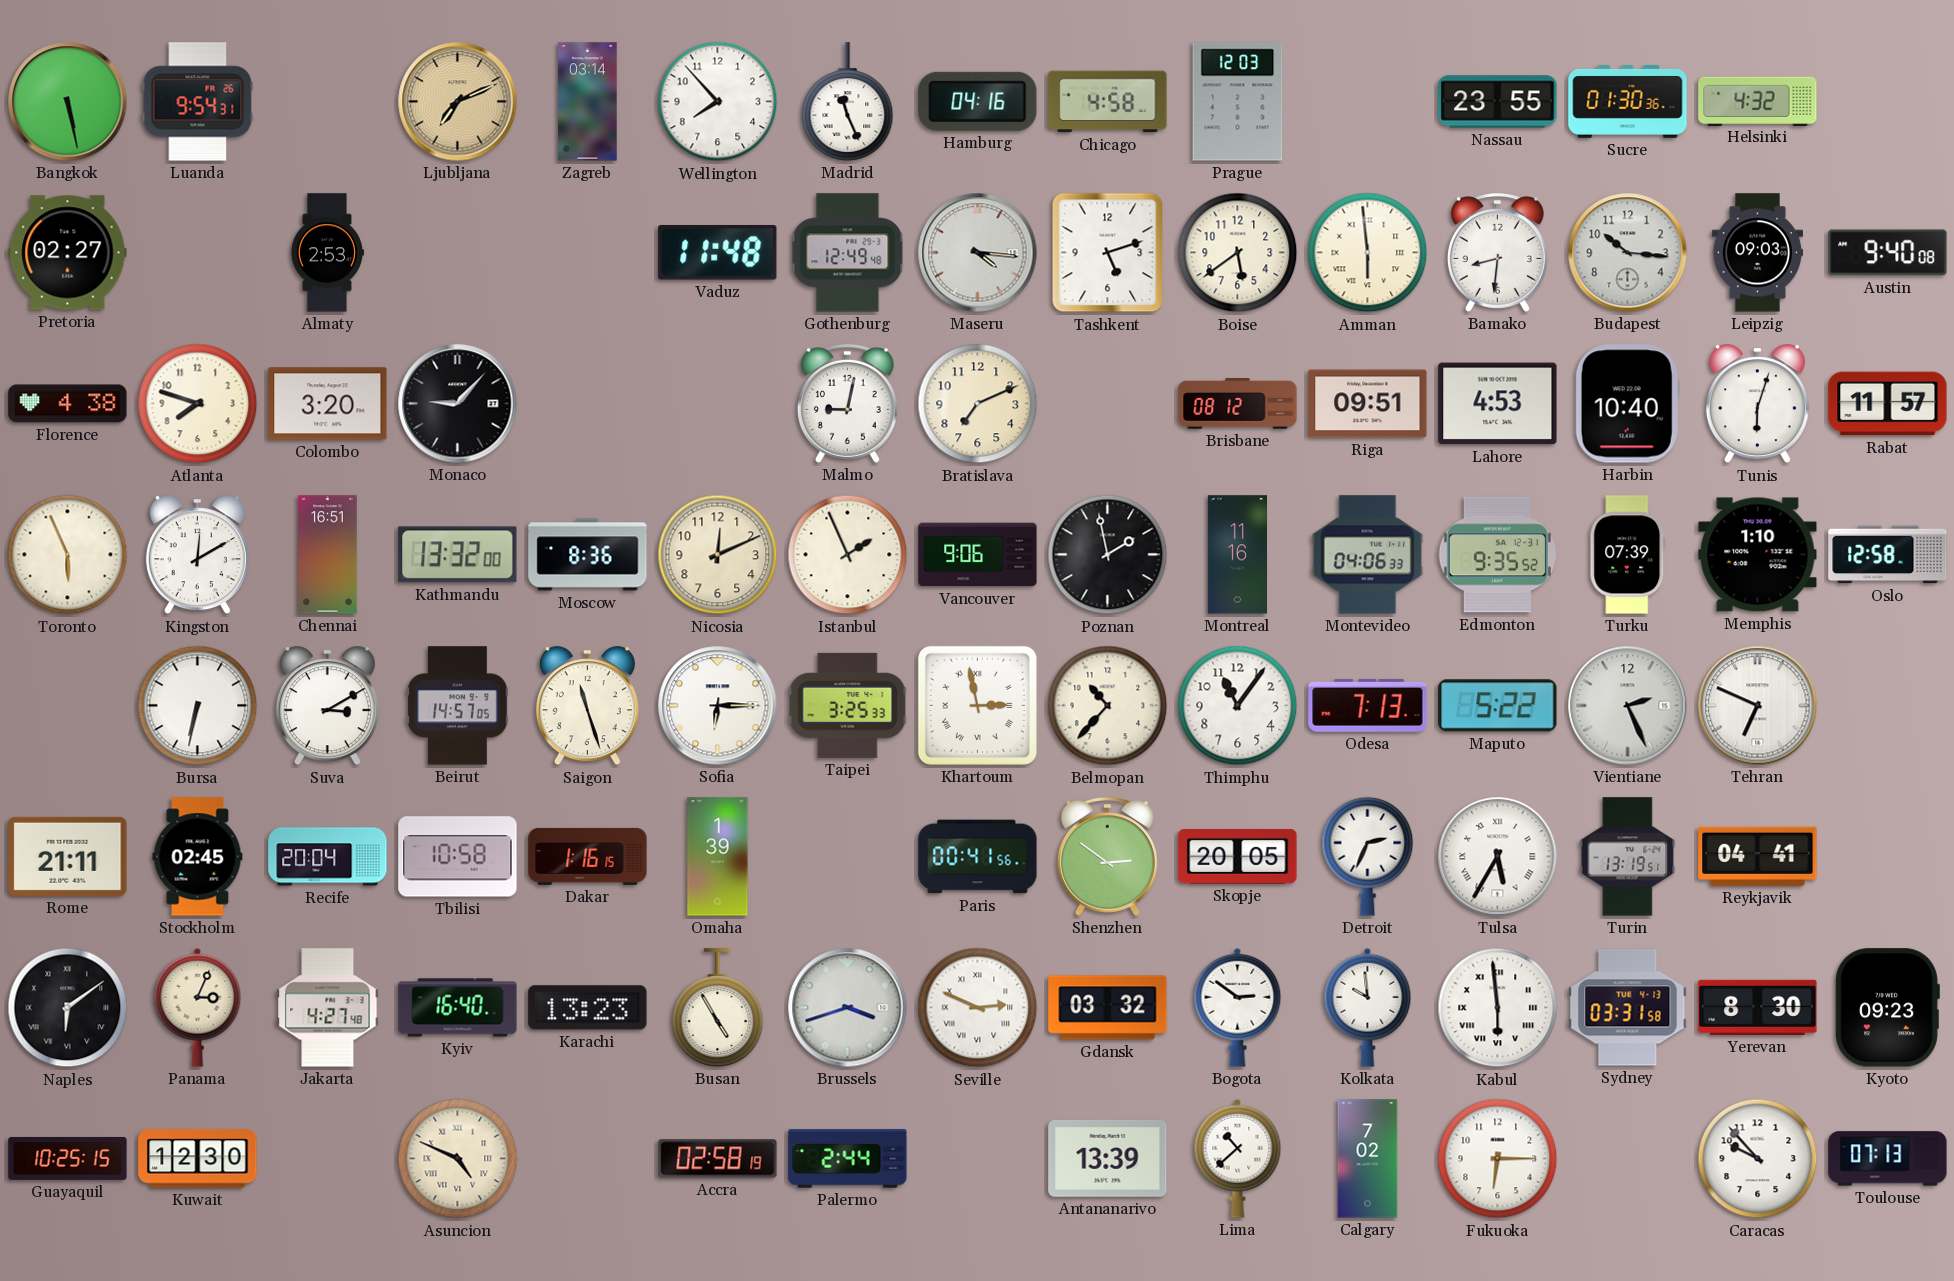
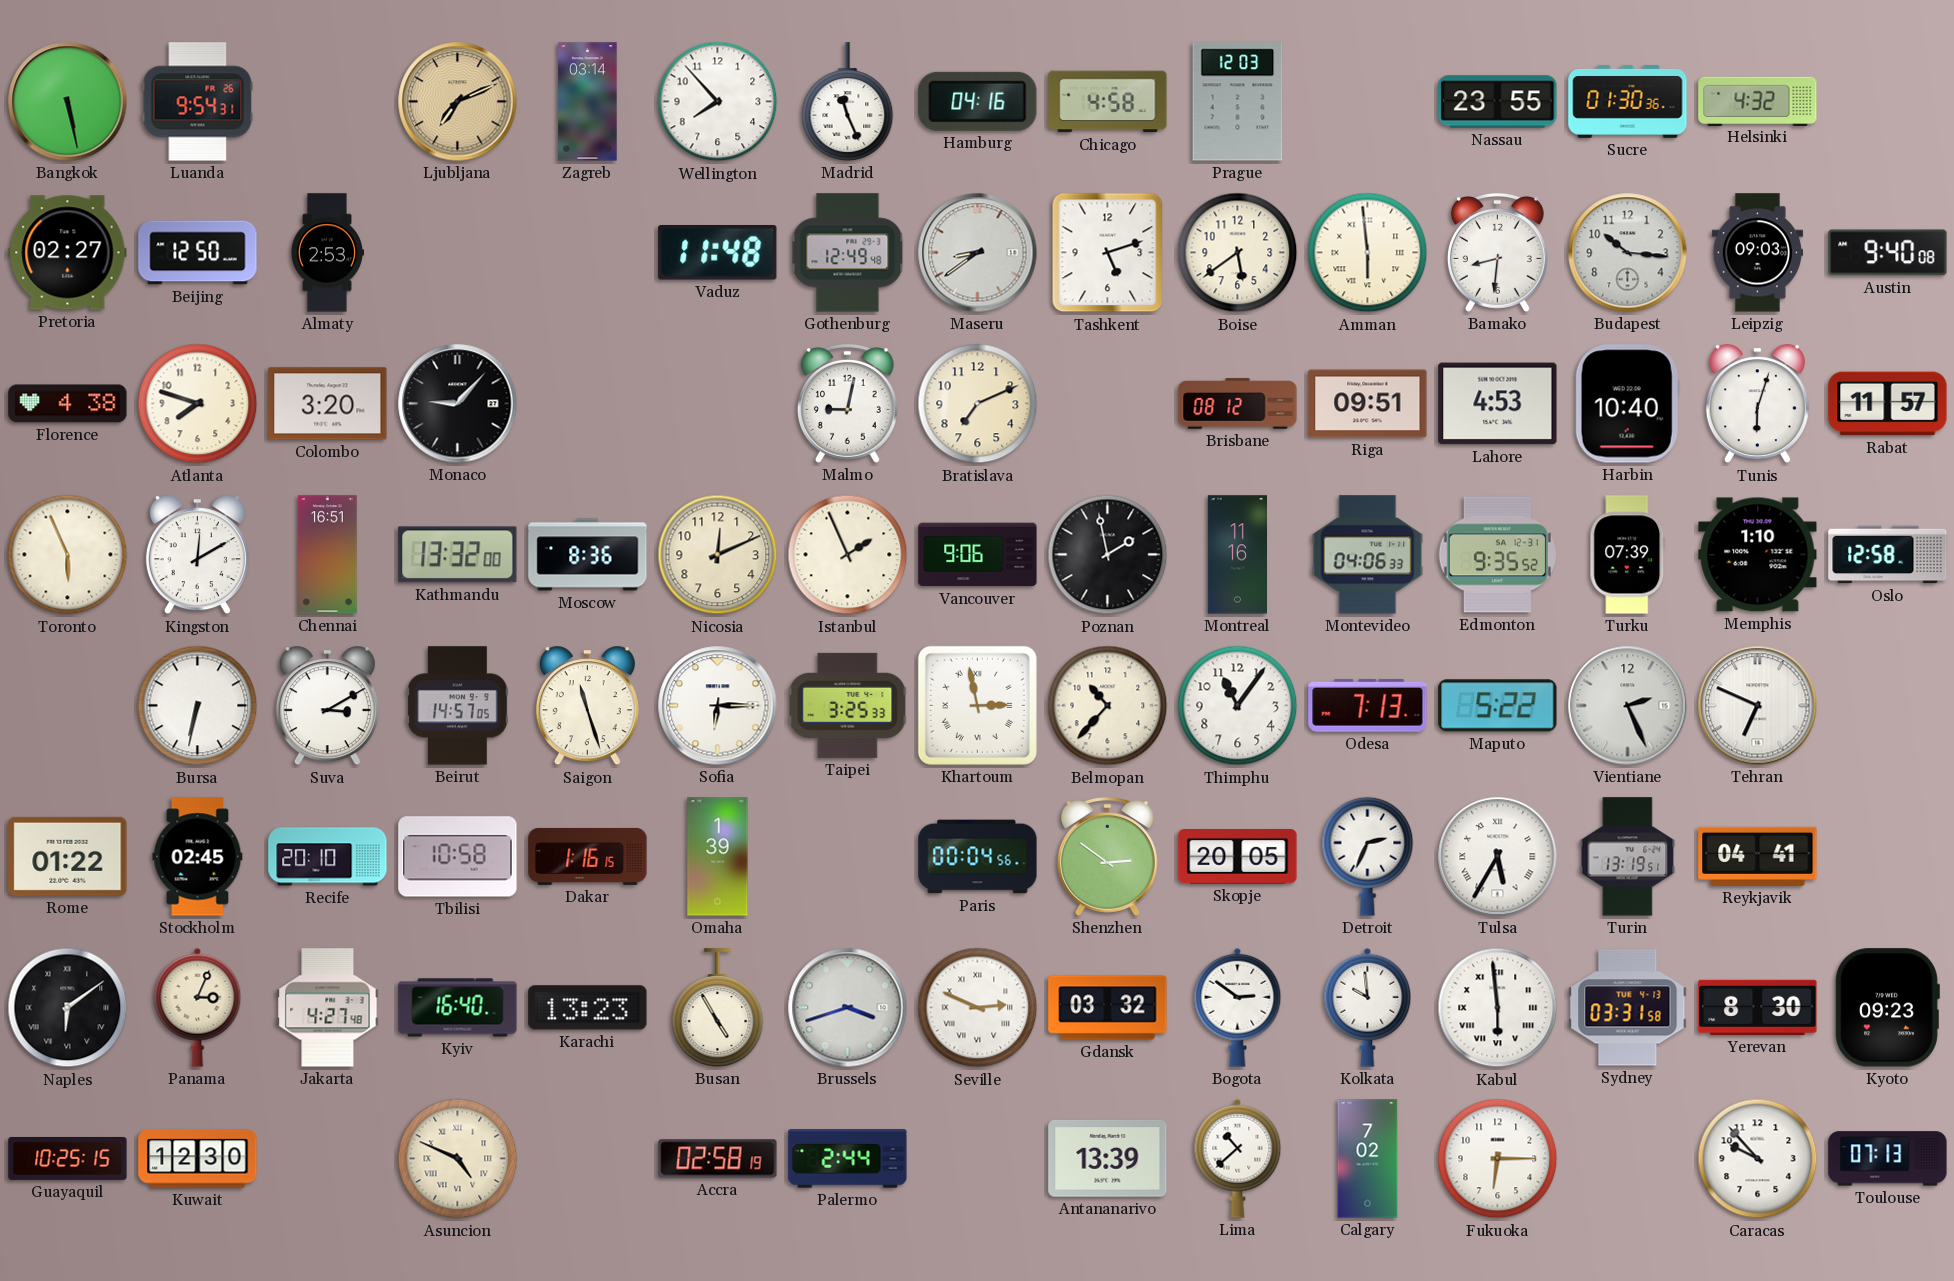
Beijing: none -> 12:50 (198, 253)
Maseru: 4:16 -> 8:39 (978, 253)
Rome: 21:11 -> 01:22 (68, 856)
Recife: 20:04 -> 20:10 (328, 857)
Paris: 00:41 -> 00:04 (978, 857)
